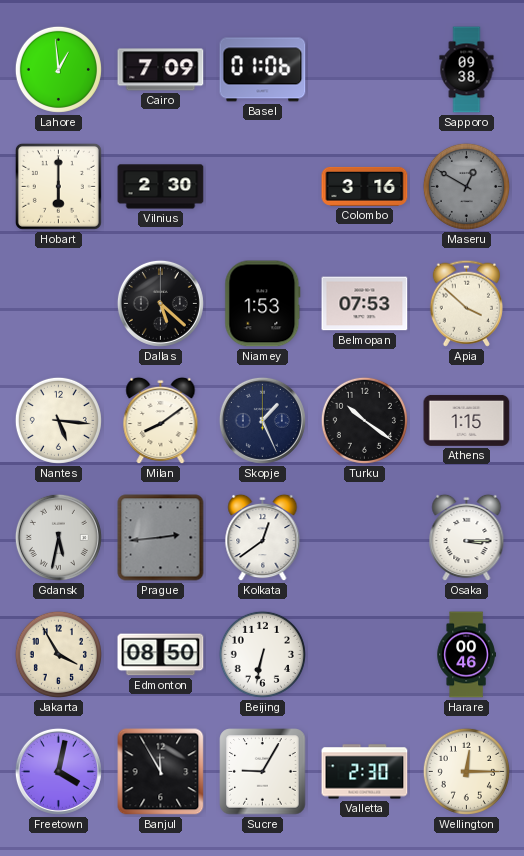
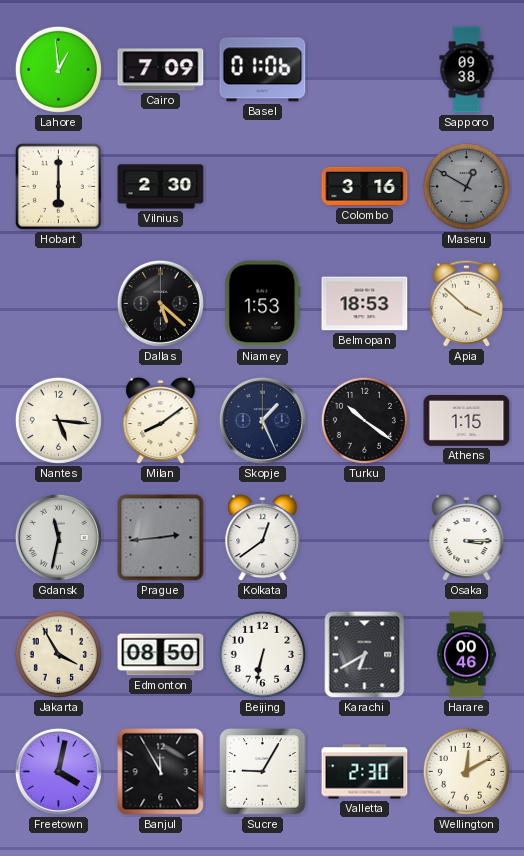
Belmopan: 07:53 -> 18:53 (365, 304)
Gdansk: 5:32 -> 11:32 (58, 537)
Karachi: none -> 6:40 (365, 655)
Wellington: 12:15 -> 12:10 (466, 771)
